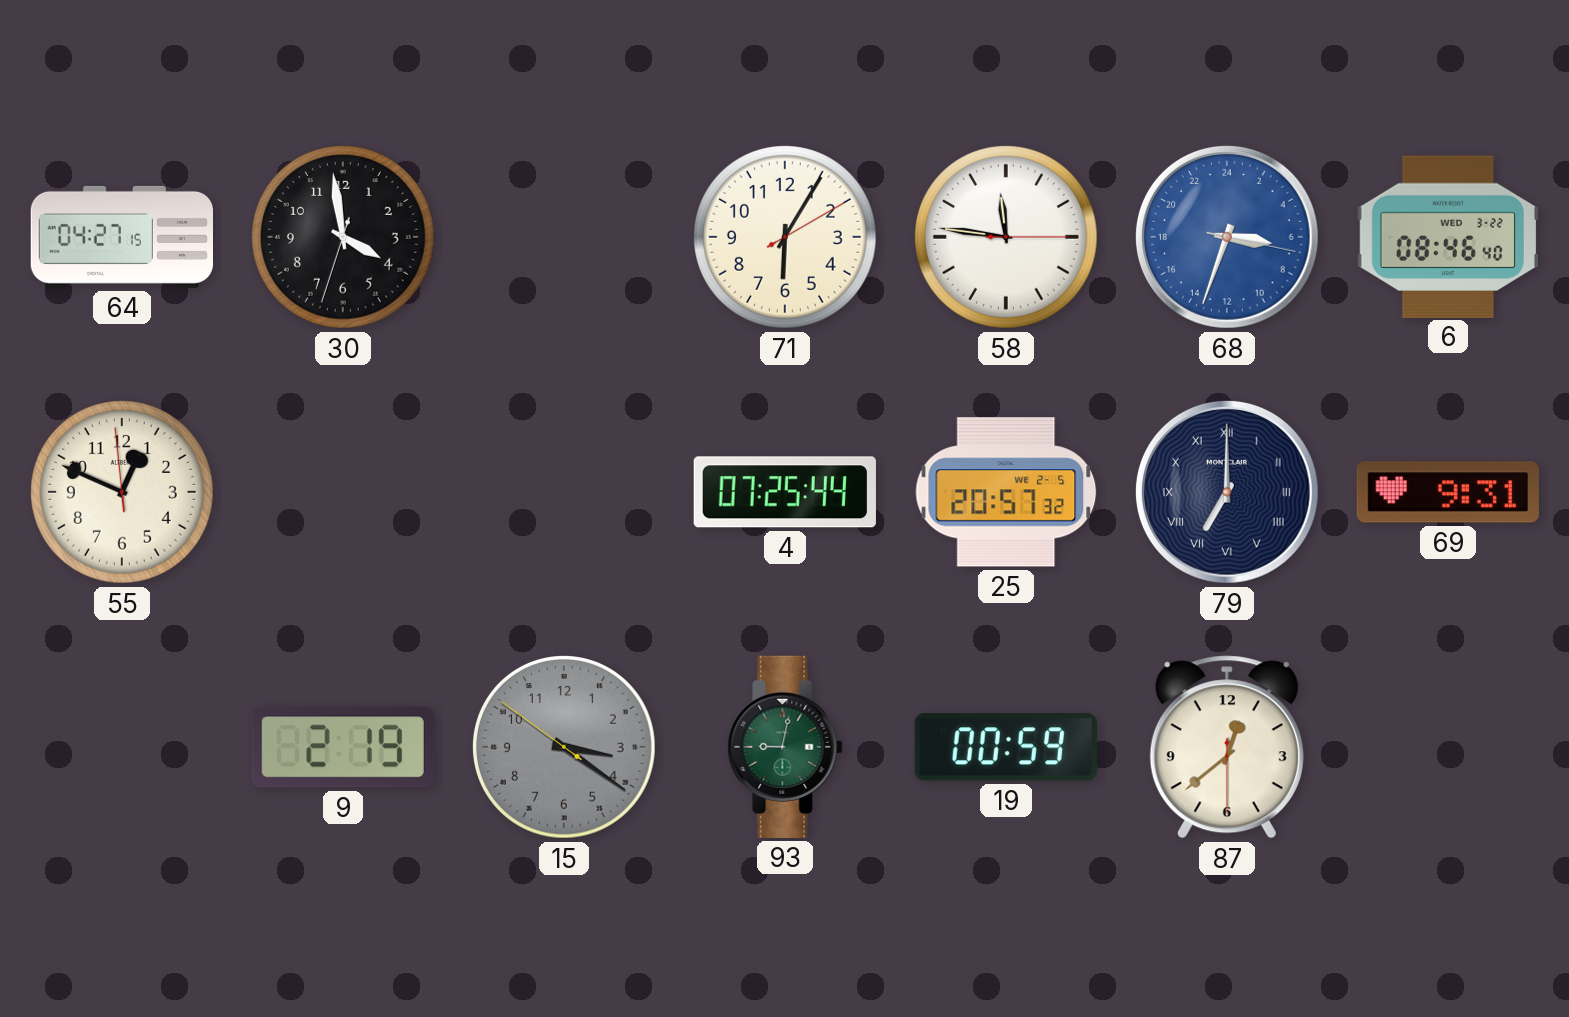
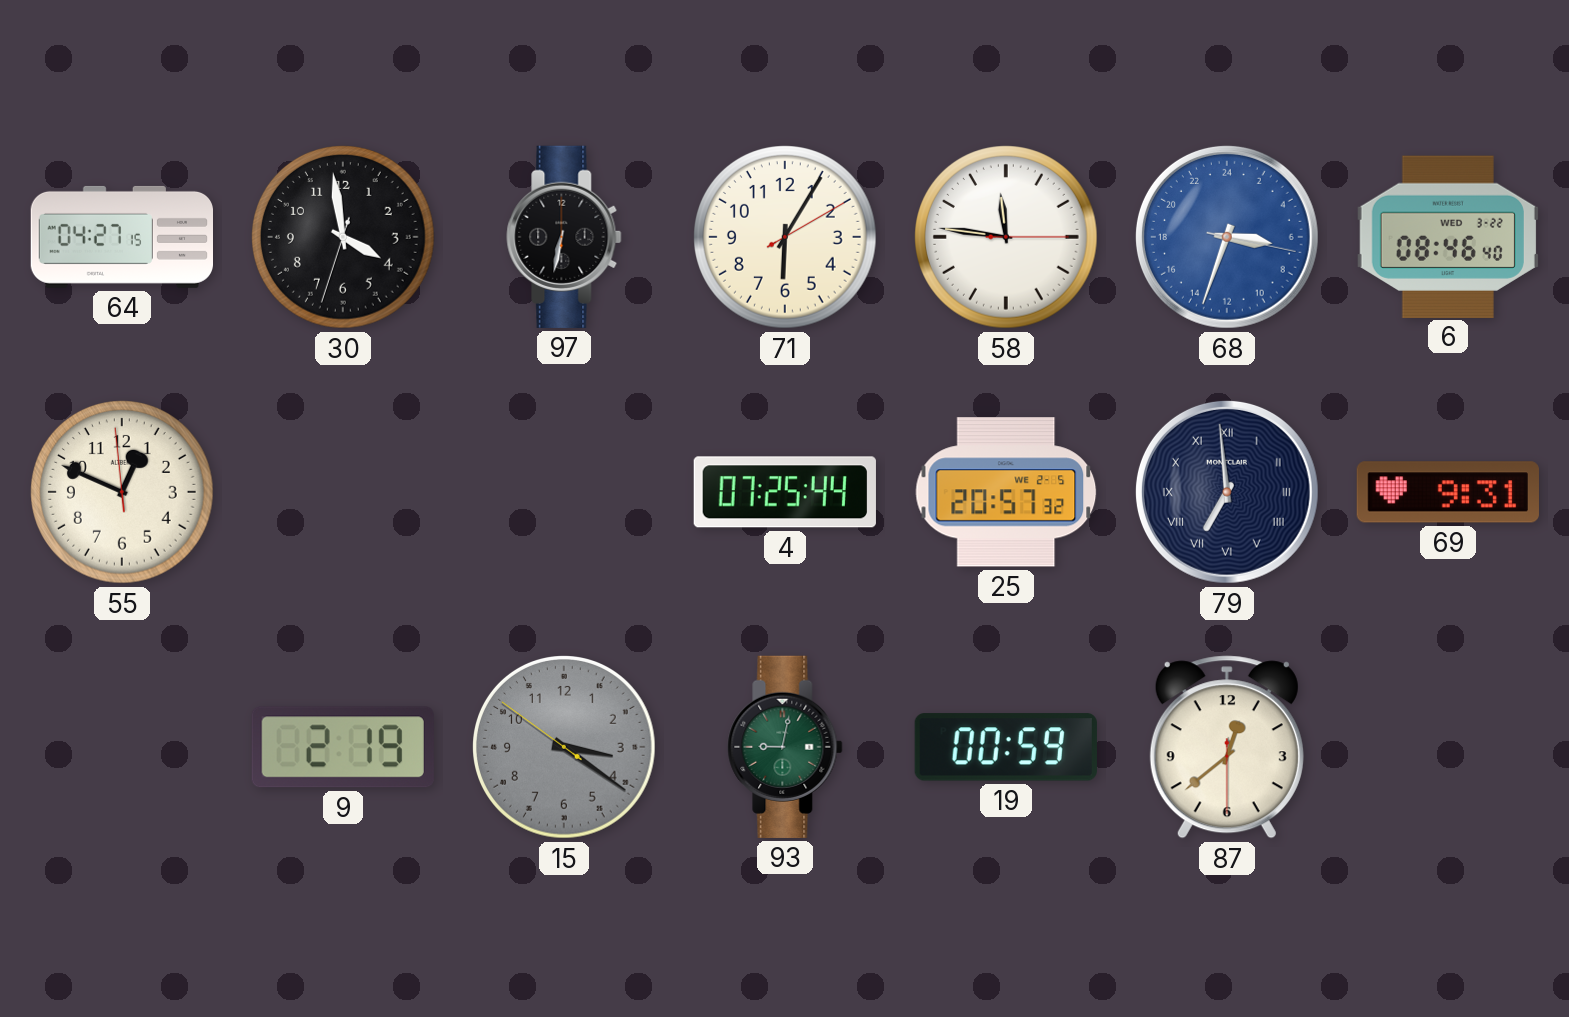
97: none -> 6:32 (564, 237)
79: 7:00 -> 6:59 (1227, 492)
